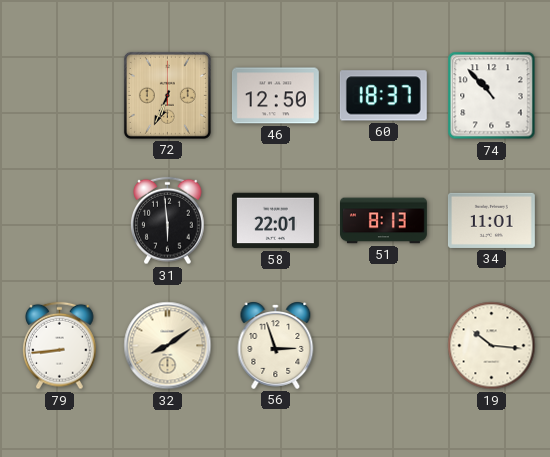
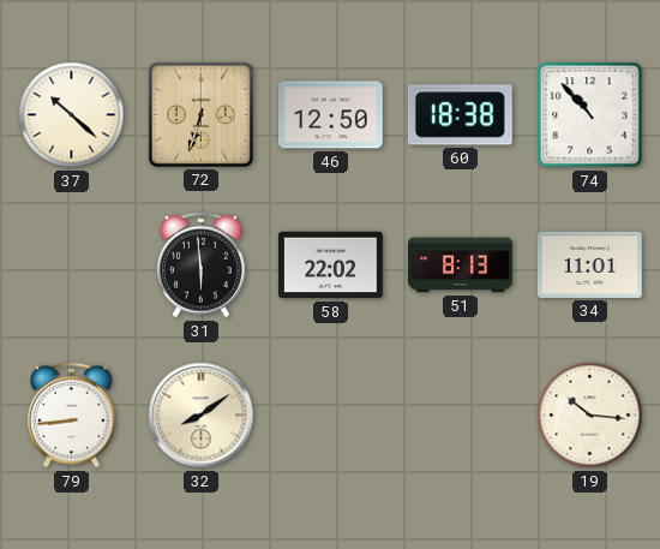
37: none -> 10:22 (72, 115)
72: 6:34 -> 6:33 (200, 114)
60: 18:37 -> 18:38 (460, 115)
58: 22:01 -> 22:02 (330, 265)
56: 2:57 -> none (276, 345)
